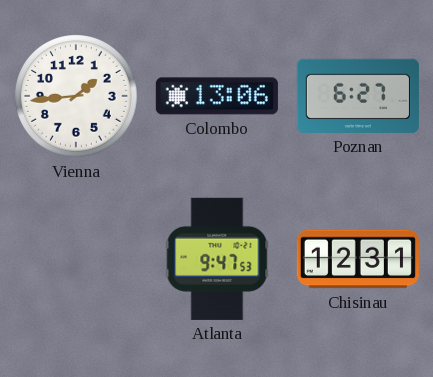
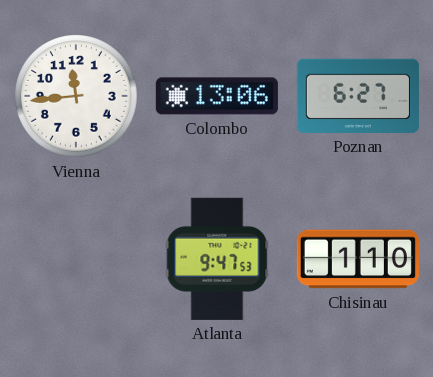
Vienna: 1:44 -> 11:44 (77, 97)
Chisinau: 12:31 -> 1:10 (358, 259)
